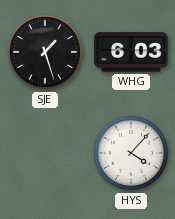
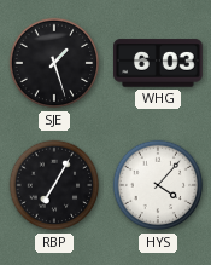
RBP: none -> 7:05 (54, 185)
